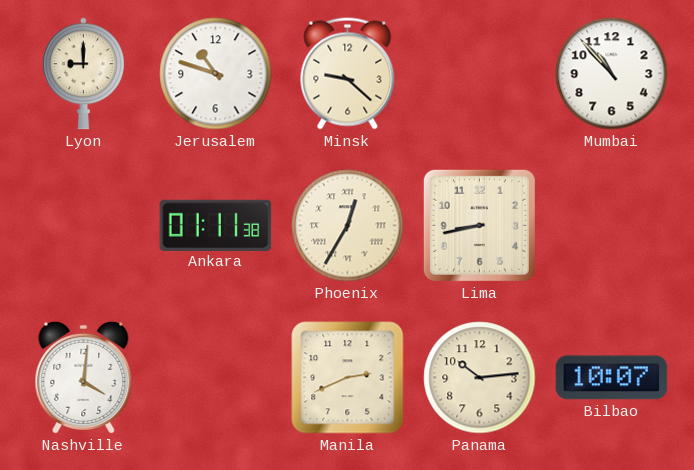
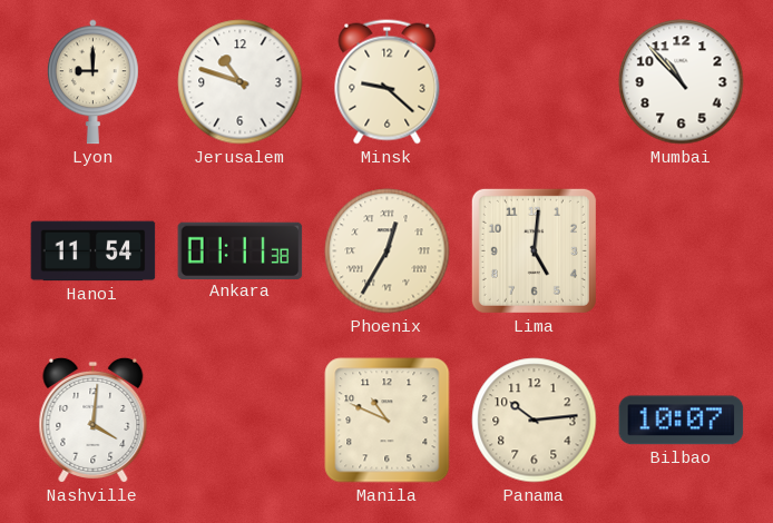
Hanoi: none -> 11:54 (94, 251)
Lima: 8:43 -> 5:01 (534, 250)
Manila: 2:41 -> 10:49 (388, 421)
